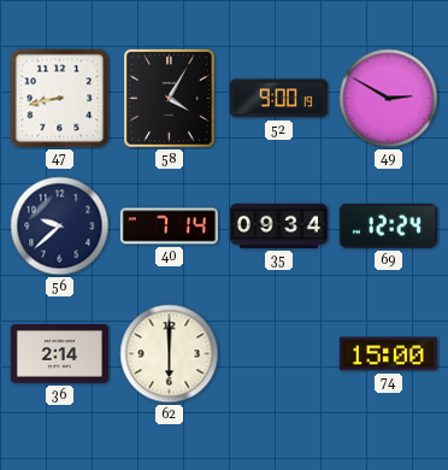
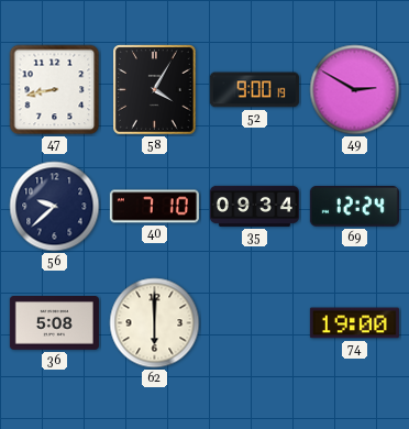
40: 7:14 -> 7:10 (154, 207)
36: 2:14 -> 5:08 (54, 323)
74: 15:00 -> 19:00 (354, 323)
